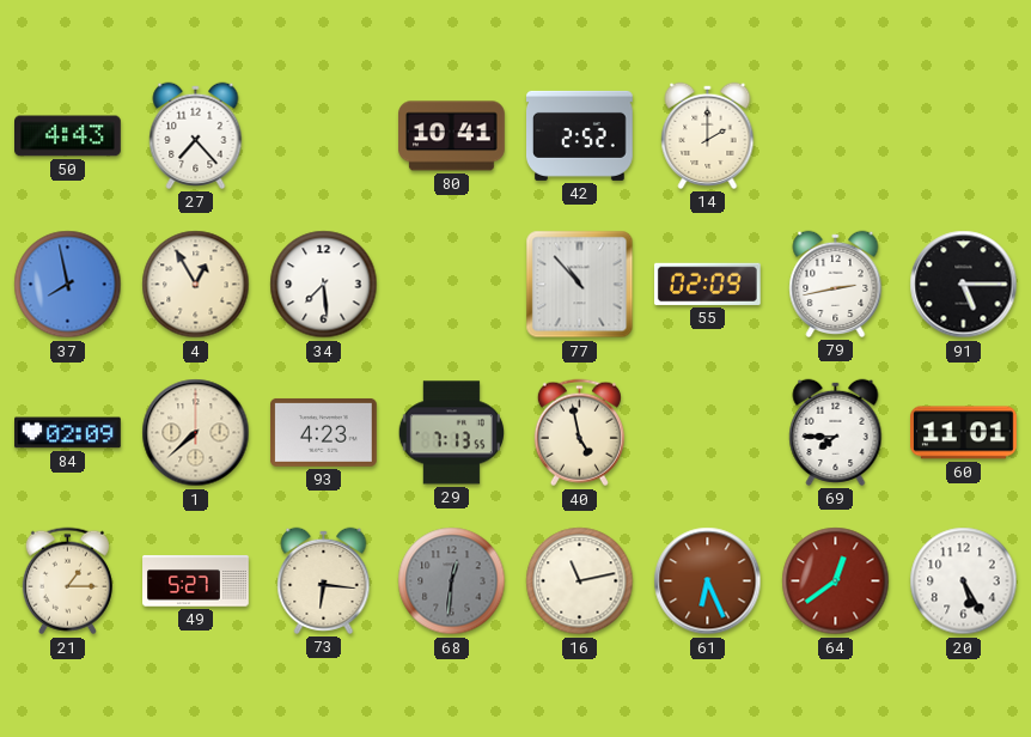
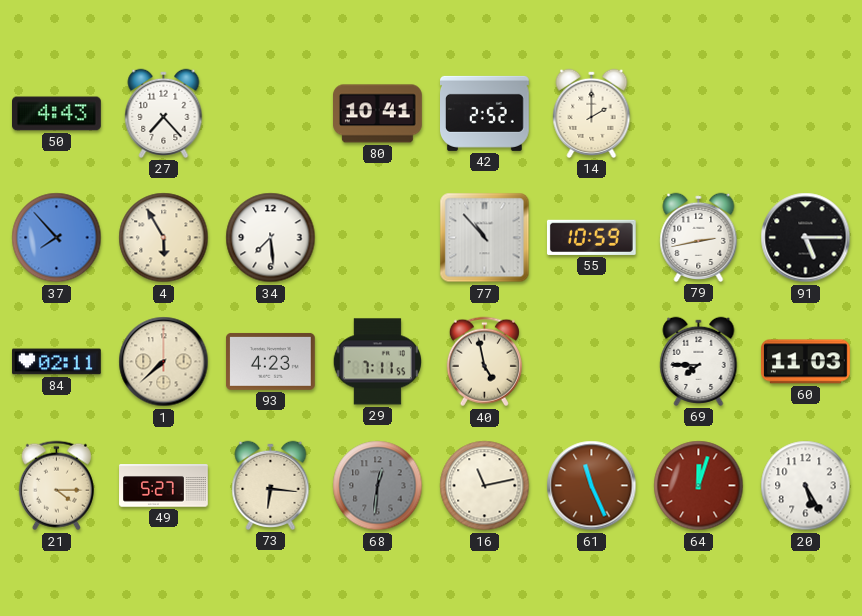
37: 7:58 -> 7:53 (57, 238)
4: 12:55 -> 5:55 (164, 238)
55: 02:09 -> 10:59 (591, 237)
84: 02:09 -> 02:11 (57, 362)
29: 7:13 -> 7:11 (377, 362)
60: 11:01 -> 11:03 (806, 362)
21: 1:15 -> 4:15 (56, 486)
61: 6:26 -> 11:26 (592, 486)
64: 12:39 -> 12:03 (699, 486)
